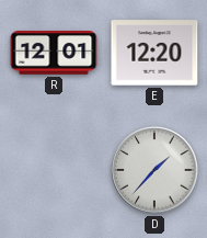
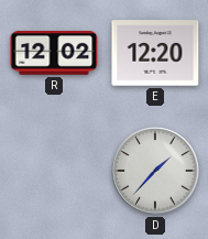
R: 12:01 -> 12:02 (54, 54)
